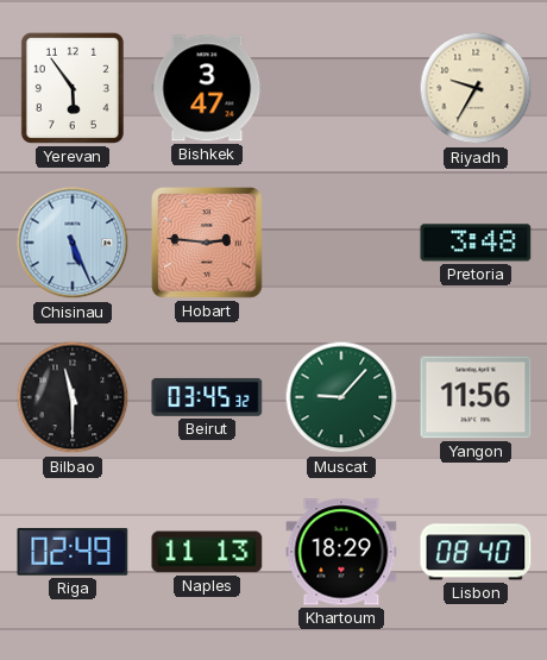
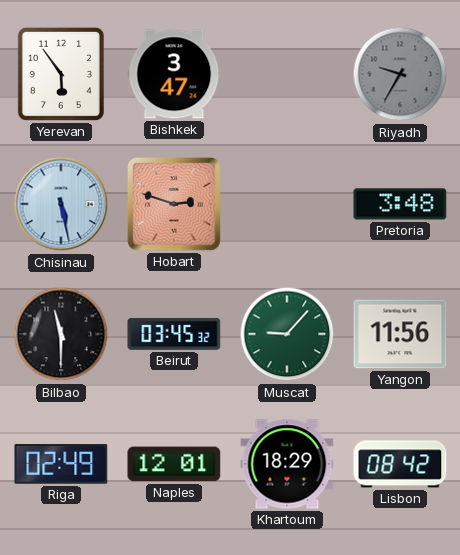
Riyadh dial: cream -> grey (400, 74)
Chisinau: 5:26 -> 5:28 (61, 204)
Hobart: 2:46 -> 2:48 (174, 204)
Naples: 11:13 -> 12:01 (174, 464)
Lisbon: 08:40 -> 08:42 (400, 464)
